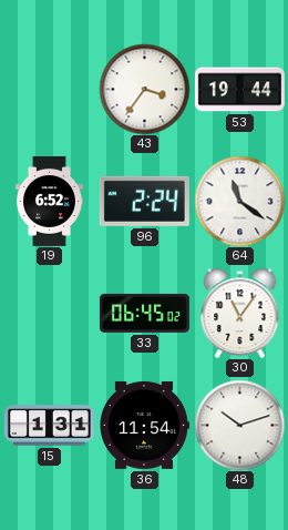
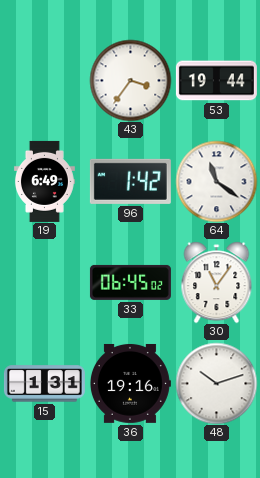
19: 6:52 -> 6:49 (44, 181)
96: 2:24 -> 1:42 (130, 181)
36: 11:54 -> 19:16 (130, 383)
